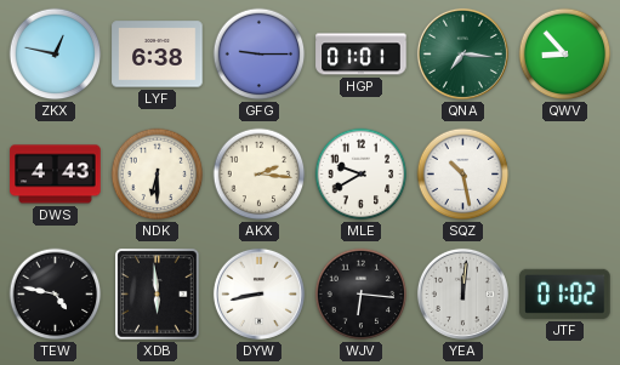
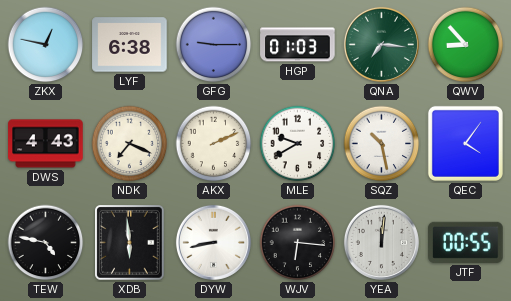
HGP: 01:01 -> 01:03 (298, 45)
NDK: 6:30 -> 7:19 (130, 144)
AKX: 2:16 -> 2:11 (214, 144)
QEC: none -> 4:06 (465, 143)
JTF: 01:02 -> 00:55 (466, 242)
